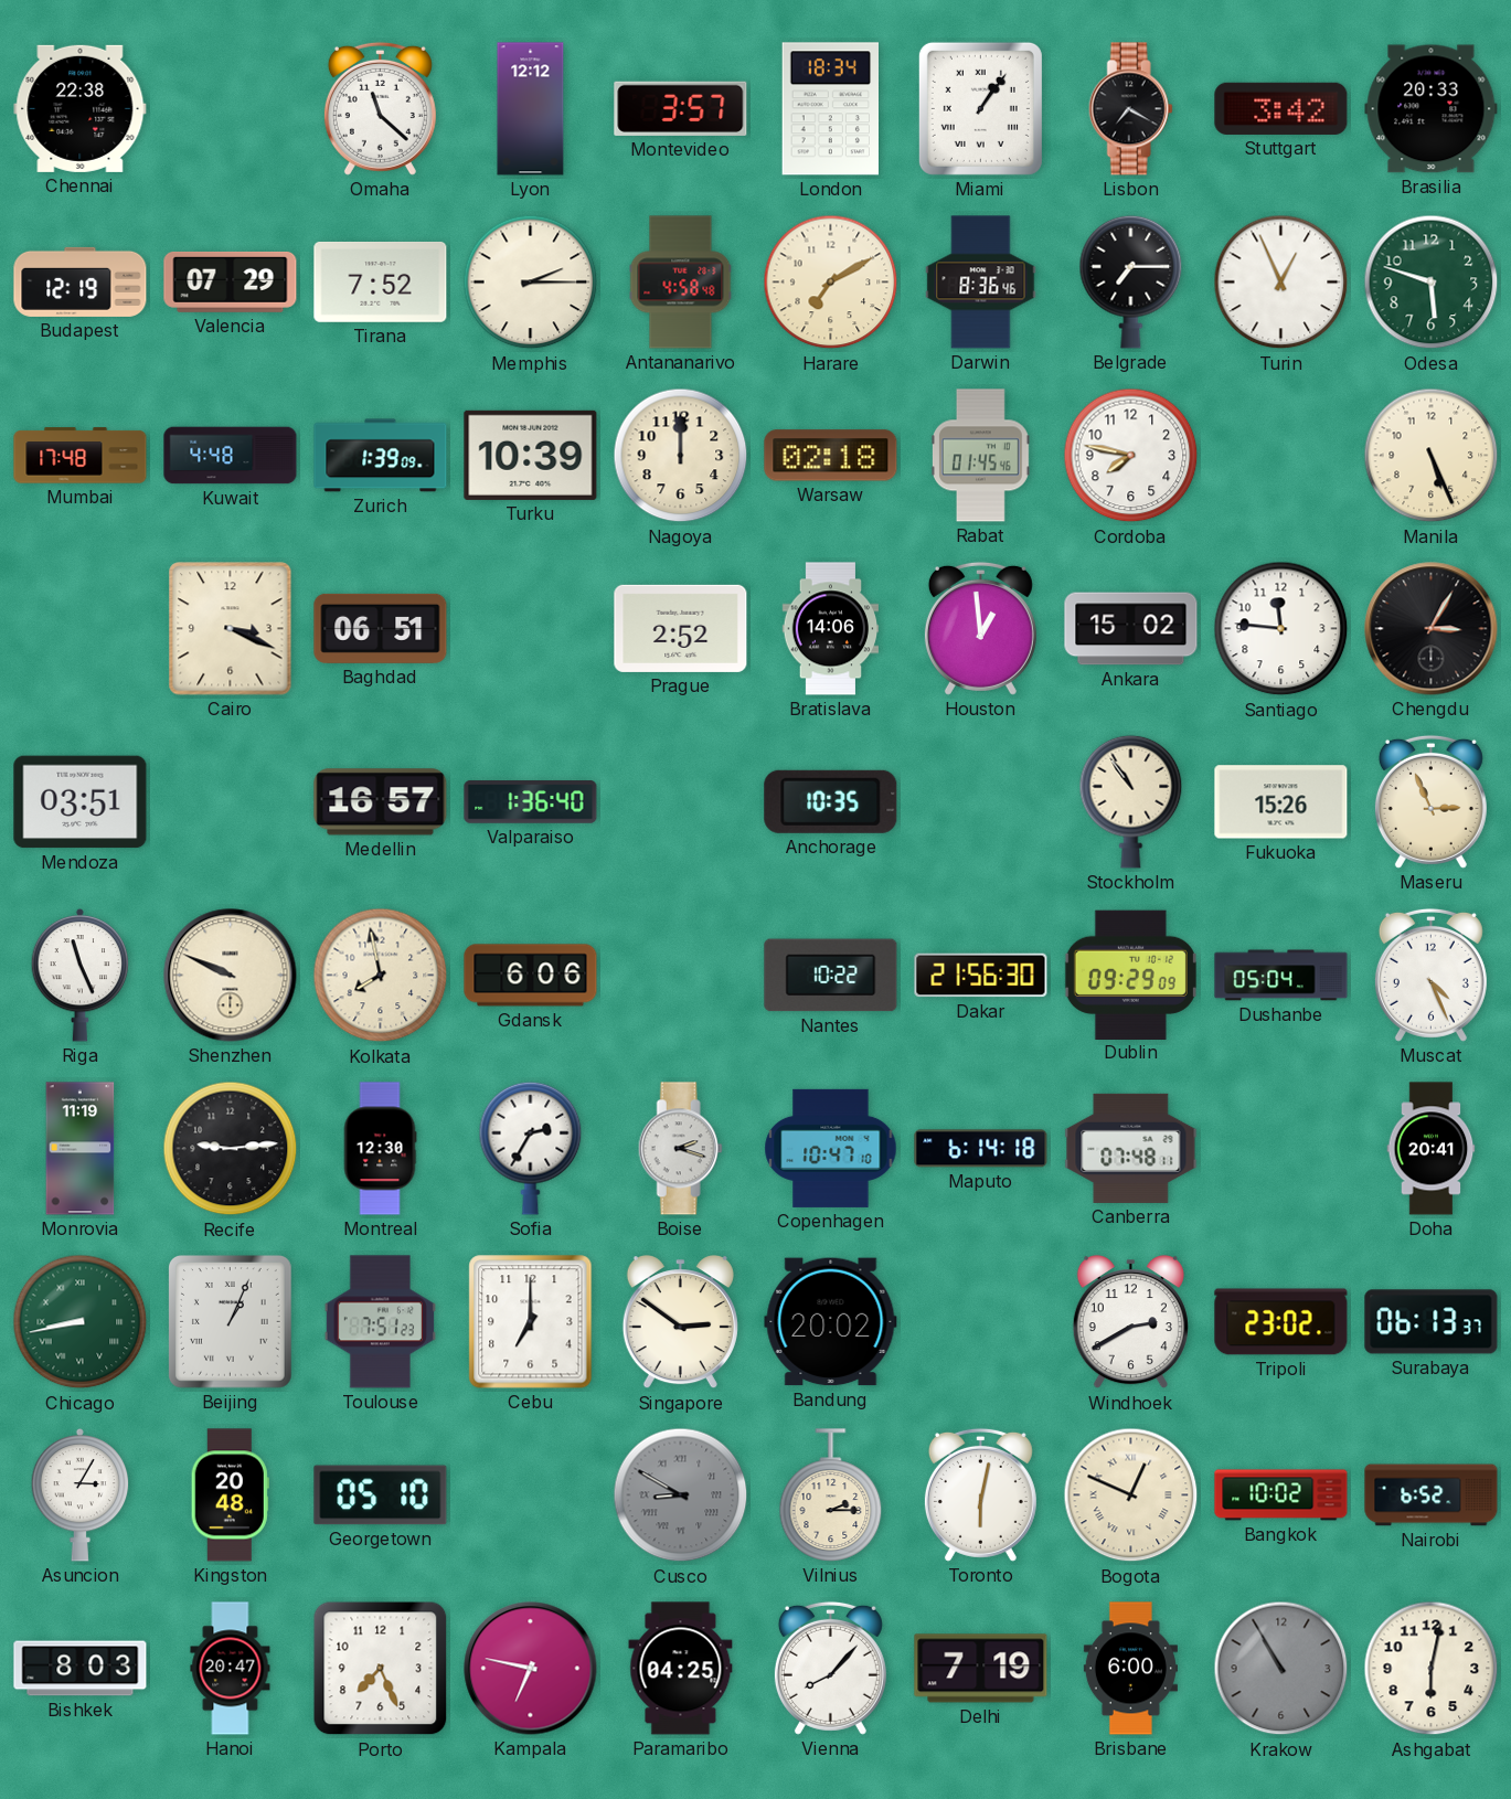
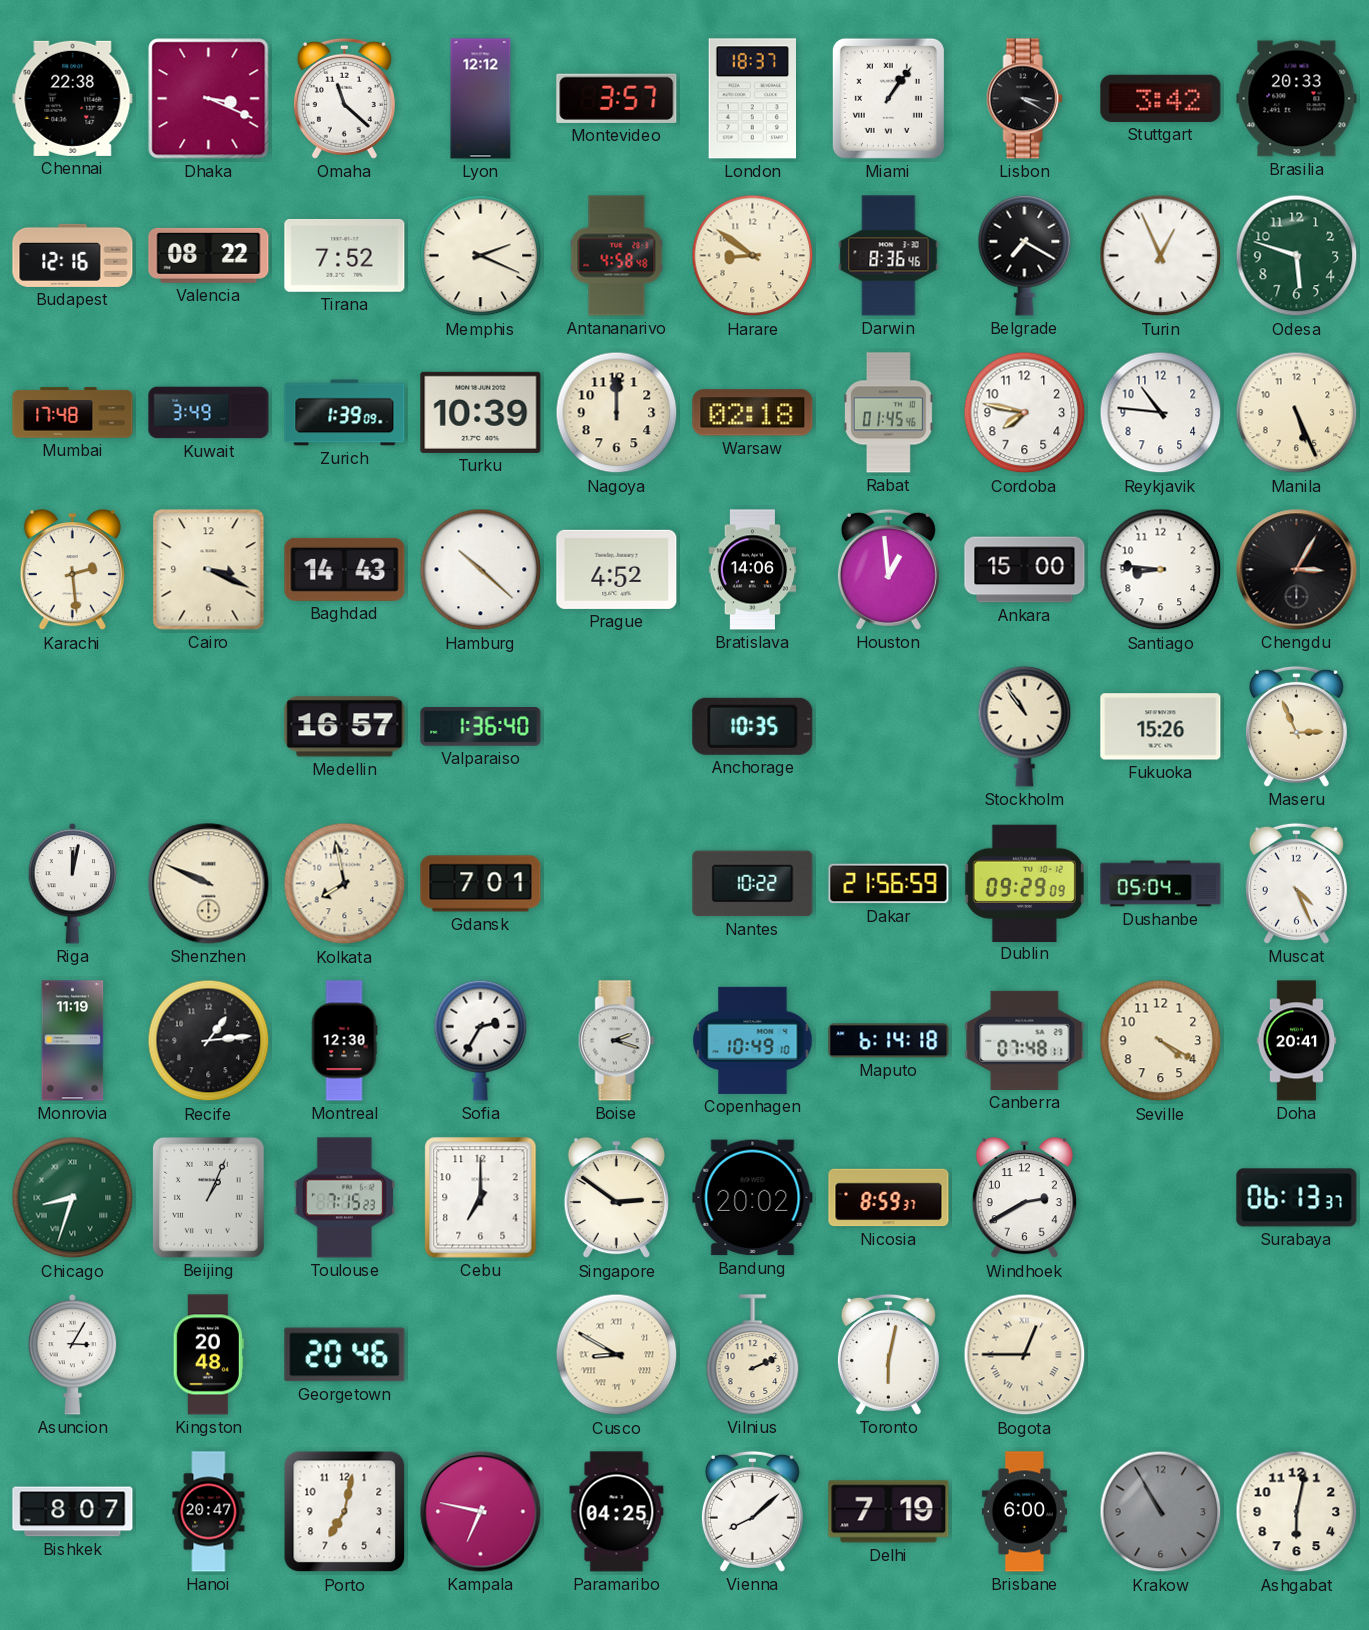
Dhaka: none -> 3:19 (209, 99)
London: 18:34 -> 18:37 (752, 99)
Lisbon: 7:20 -> 3:20 (1024, 99)
Budapest: 12:19 -> 12:16 (73, 255)
Valencia: 07:29 -> 08:22 (209, 255)
Memphis: 2:15 -> 2:19 (481, 256)
Harare: 7:10 -> 8:51 (753, 256)
Belgrade: 7:15 -> 7:20 (1025, 255)
Kuwait: 4:48 -> 3:49 (209, 413)
Reykjavik: none -> 10:46 (1161, 413)
Karachi: none -> 2:29 (72, 571)
Baghdad: 06:51 -> 14:43 (345, 569)
Hamburg: none -> 10:22 (481, 570)
Prague: 2:52 -> 4:52 (617, 569)
Ankara: 15:02 -> 15:00 (1025, 570)
Santiago: 11:46 -> 8:46 (1161, 570)
Mendoza: 03:51 -> none (81, 802)
Riga: 11:26 -> 12:02 (73, 883)
Gdansk: 6:06 -> 7:01 (481, 884)
Dakar: 21:56:30 -> 21:56:59 (889, 884)
Recife: 9:14 -> 1:14 (209, 1041)
Copenhagen: 10:47 -> 10:49 (753, 1040)
Seville: none -> 4:20 (1161, 1041)
Chicago: 8:43 -> 8:33 (73, 1198)
Toulouse: 7:51 -> 7:15 (344, 1198)
Nicosia: none -> 8:59 (889, 1198)
Tripoli: 23:02 -> none (1281, 1322)
Georgetown: 05:10 -> 20:46 (345, 1355)
Cusco dial: grey -> cream (617, 1355)
Vilnius: 2:15 -> 2:11 (753, 1355)
Bogota: 12:49 -> 12:45 (1025, 1355)
Bangkok: 10:02 -> none (1281, 1495)
Nairobi: 6:52 -> none (1432, 1495)
Bishkek: 8:03 -> 8:07 (73, 1512)
Porto: 7:26 -> 7:02 (345, 1512)
Vienna: 8:07 -> 8:08 (752, 1511)
